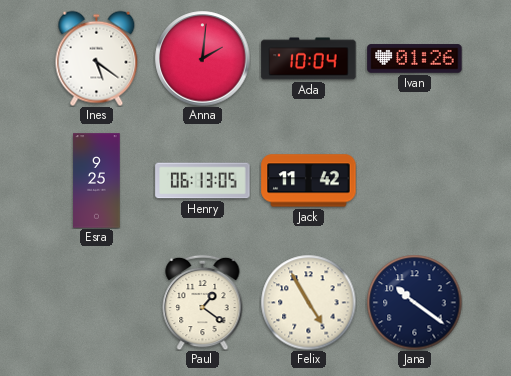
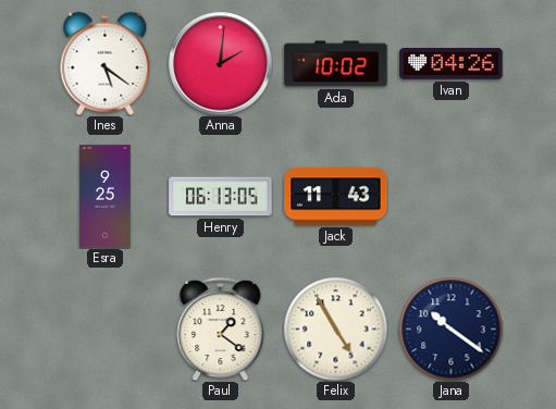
Ada: 10:04 -> 10:02 (336, 64)
Ivan: 01:26 -> 04:26 (452, 64)
Jack: 11:42 -> 11:43 (336, 197)
